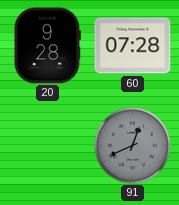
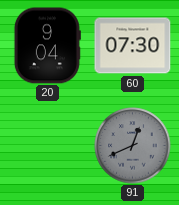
20: 9:28 -> 9:04 (47, 46)
60: 07:28 -> 07:30 (133, 46)
